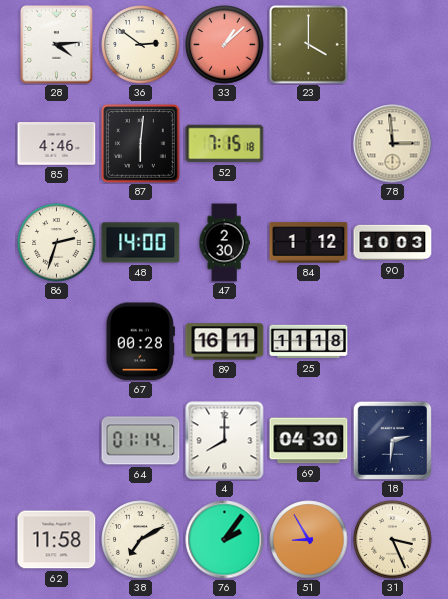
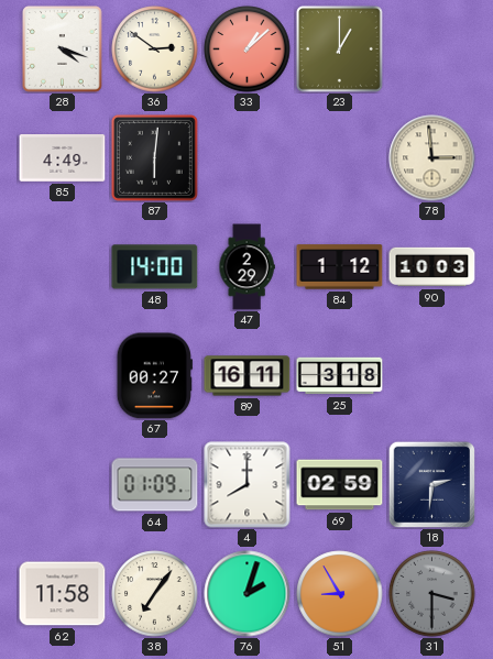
28: 4:14 -> 4:18 (63, 50)
23: 4:00 -> 1:00 (340, 50)
85: 4:46 -> 4:49 (63, 158)
52: 7:15 -> none (225, 144)
86: 2:33 -> none (57, 243)
47: 2:30 -> 2:29 (246, 267)
67: 00:28 -> 00:27 (154, 376)
25: 11:18 -> 3:18 (340, 376)
64: 01:14 -> 01:09 (155, 485)
69: 04:30 -> 02:59 (340, 485)
38: 7:10 -> 7:06 (155, 594)
76: 2:06 -> 2:03 (248, 594)
31: 3:26 -> 3:30 (432, 594)
31 dial: cream -> grey (432, 594)
